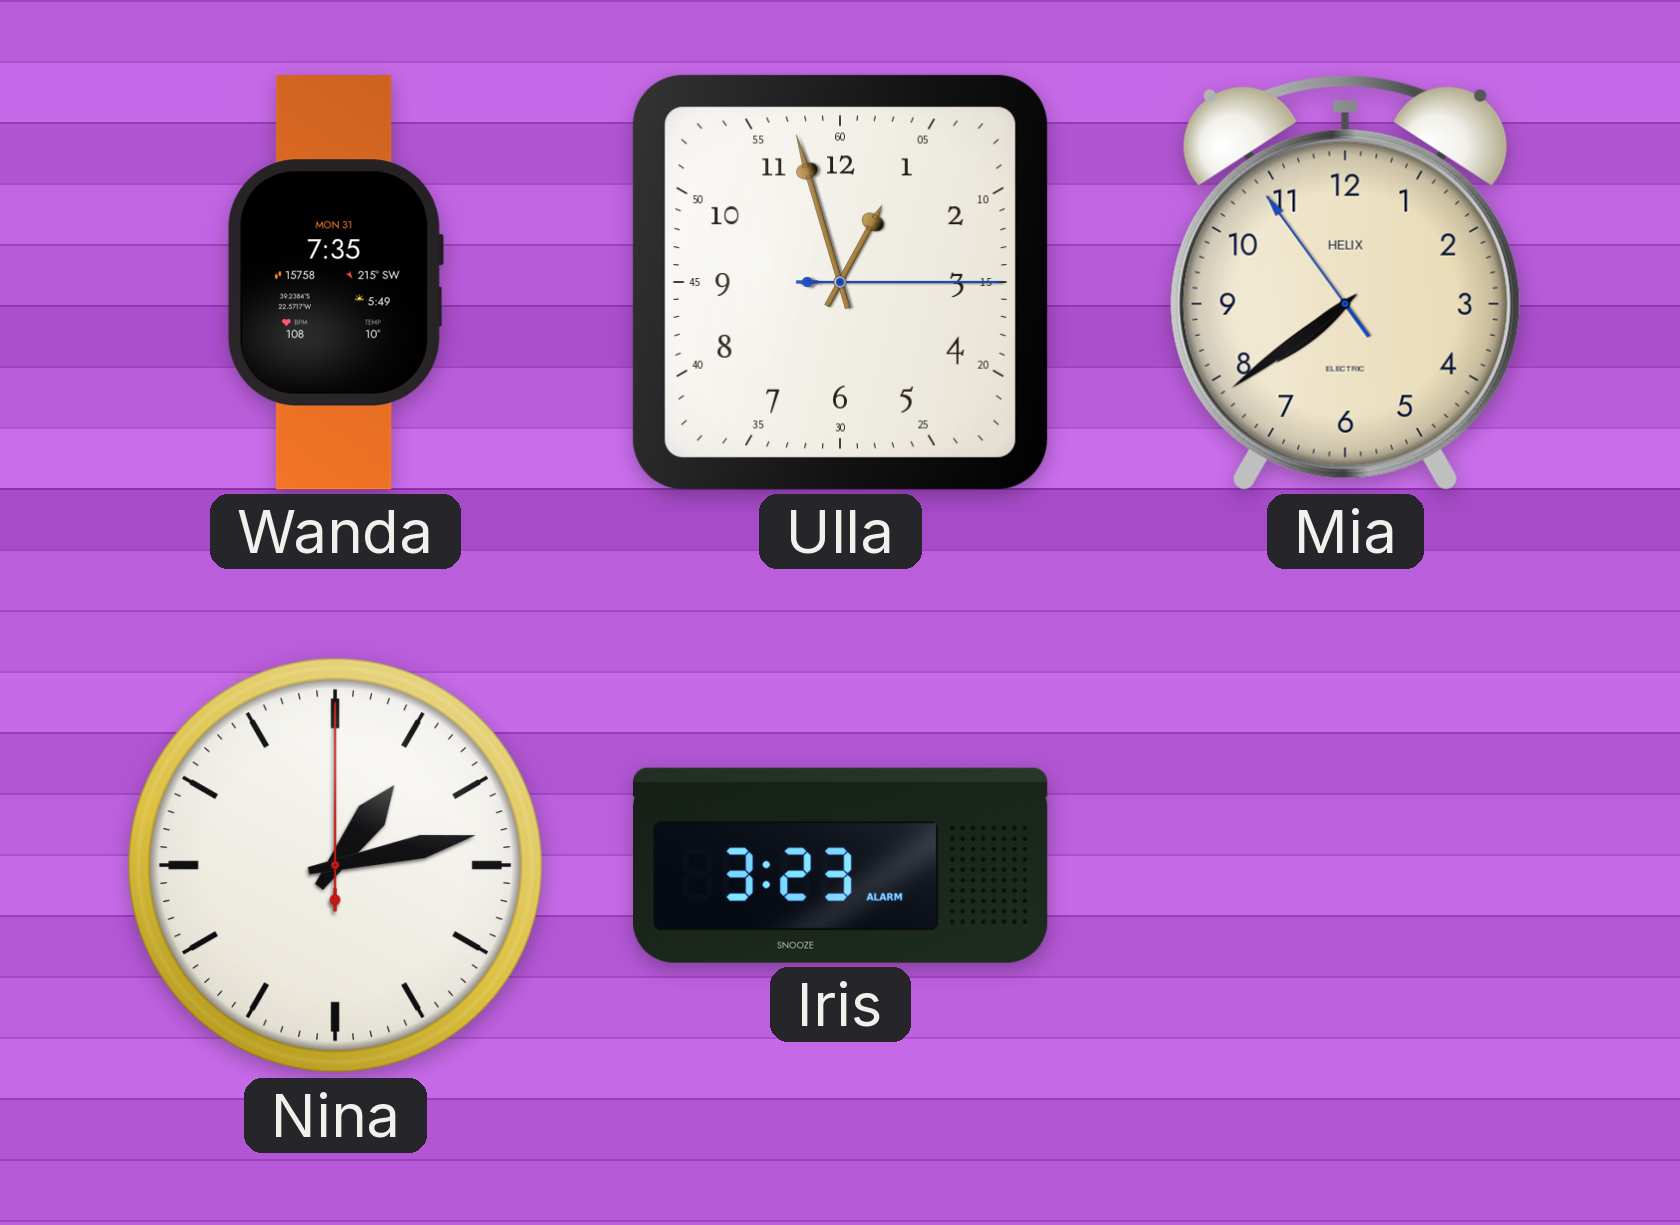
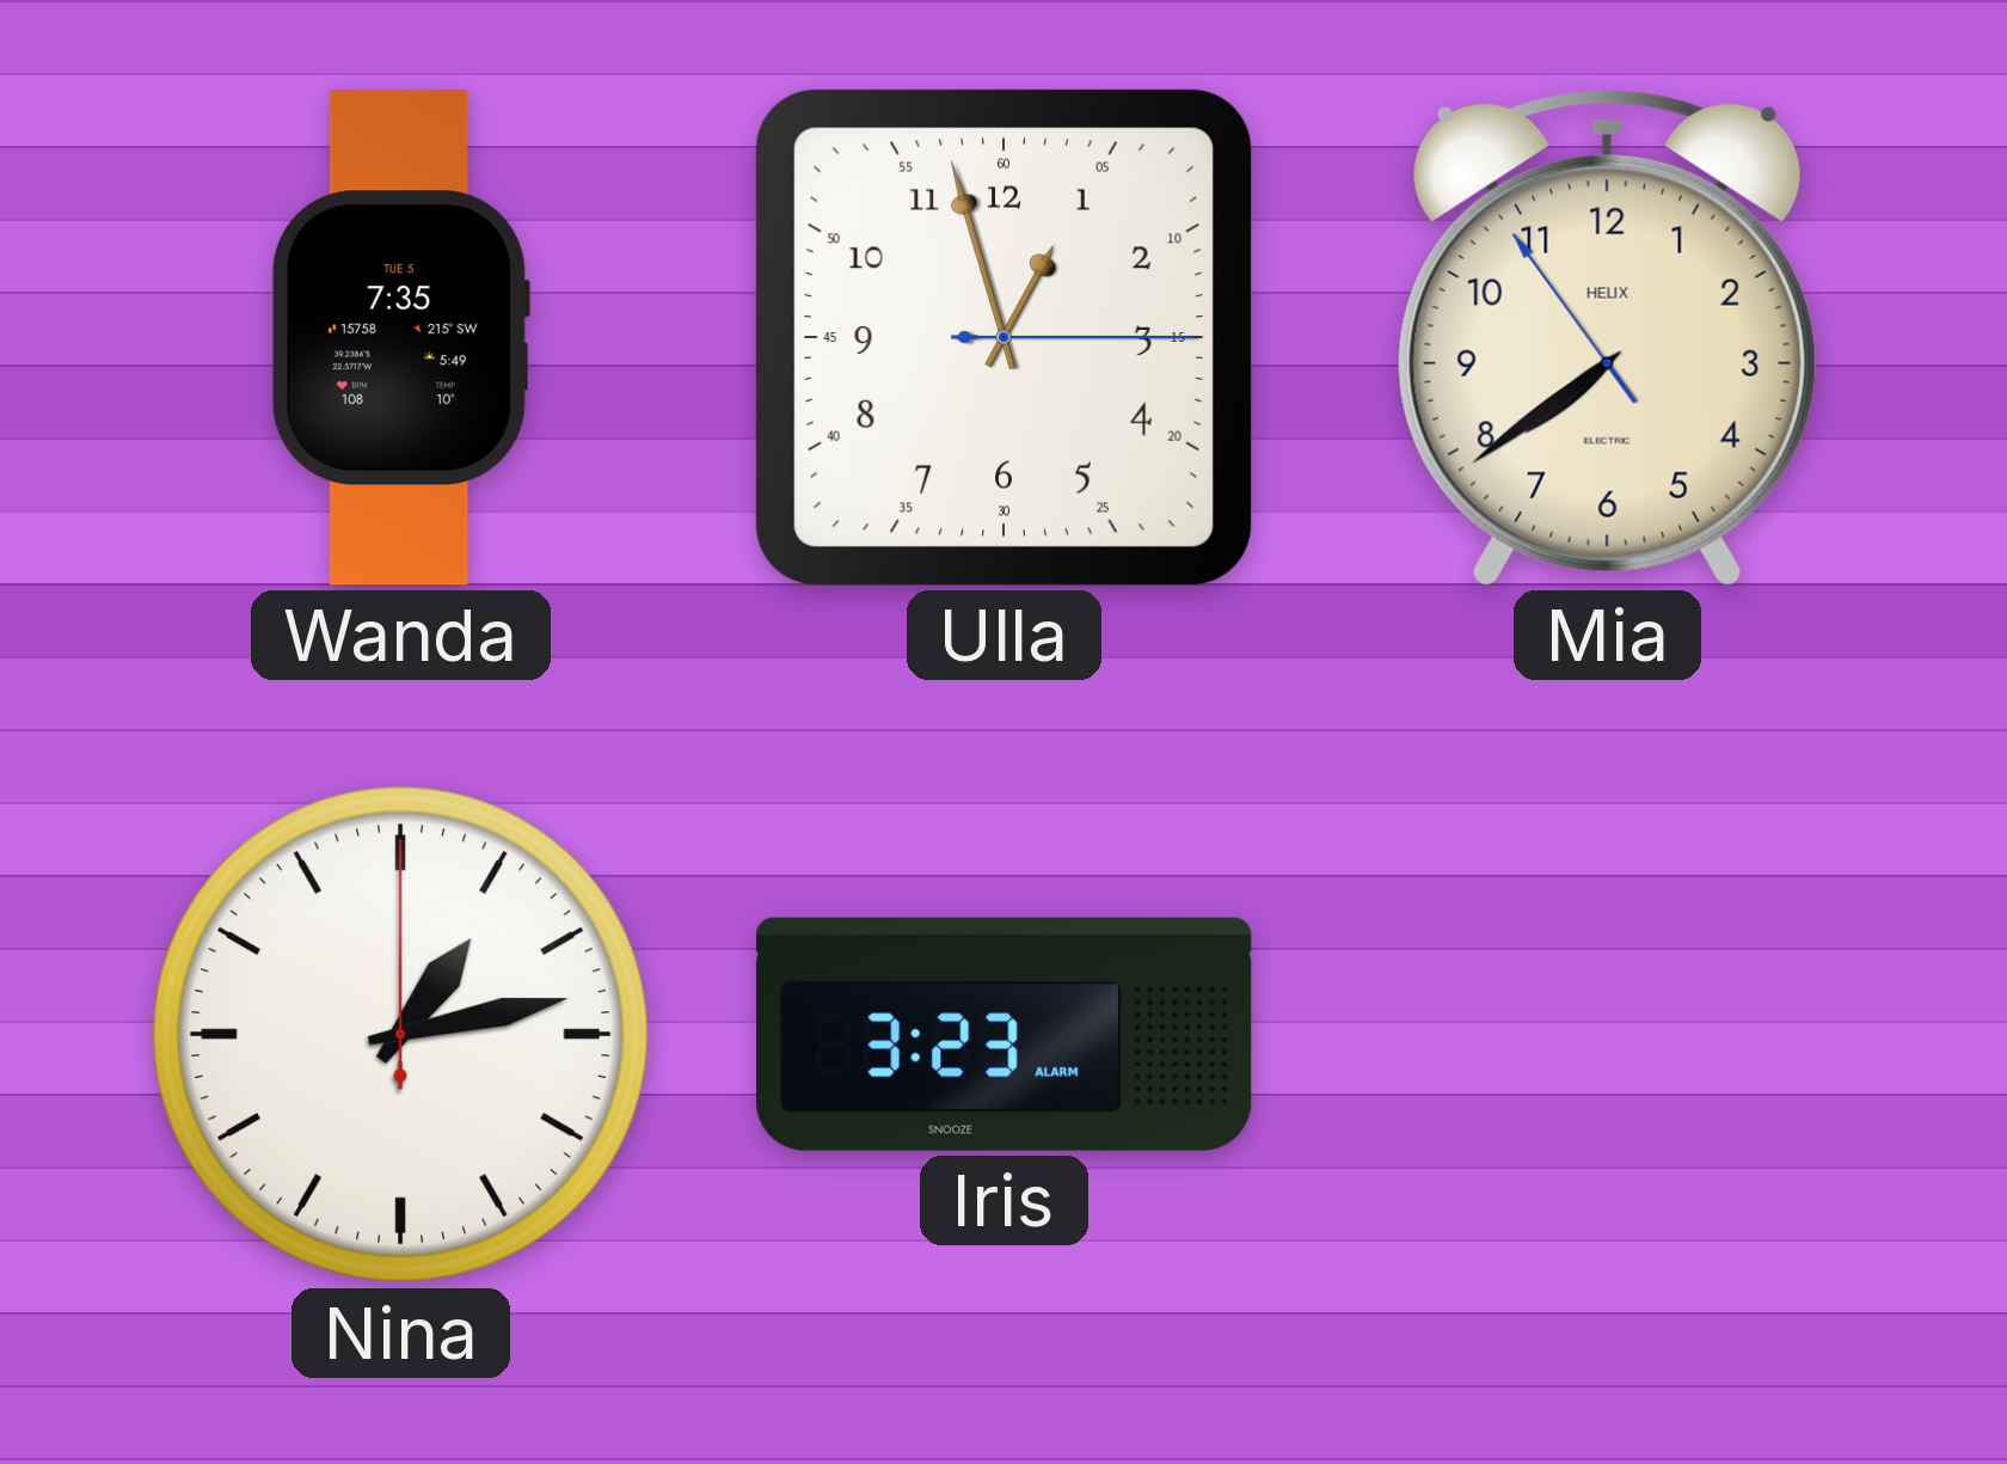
Wanda date: MON 31 -> TUE 5 (400, 338)
